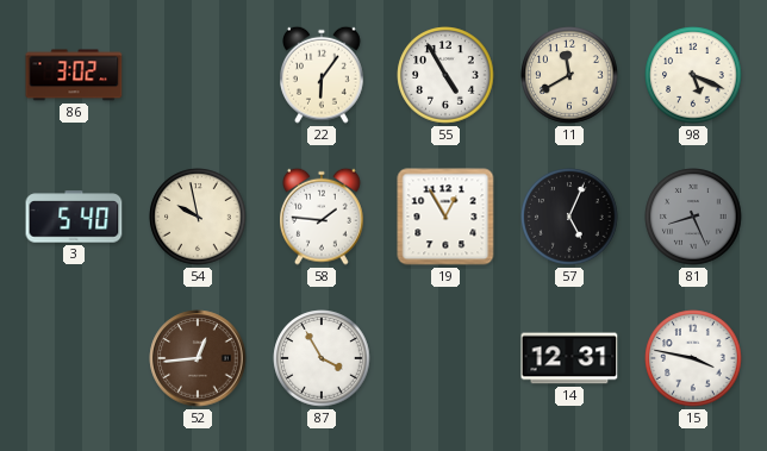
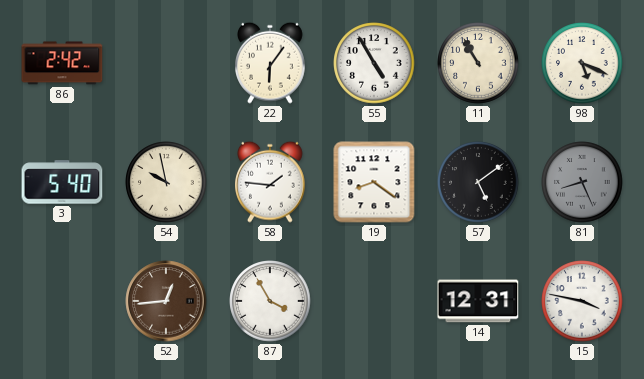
86: 3:02 -> 2:42 (62, 63)
11: 11:40 -> 10:55 (478, 63)
19: 12:55 -> 8:21 (374, 182)
57: 5:04 -> 5:09 (478, 182)
